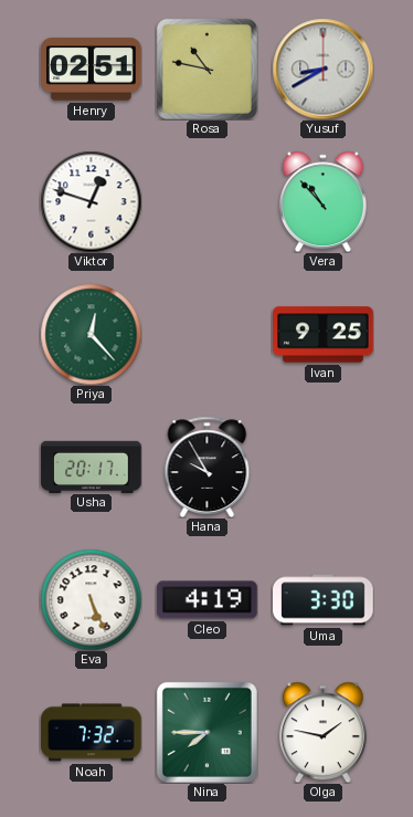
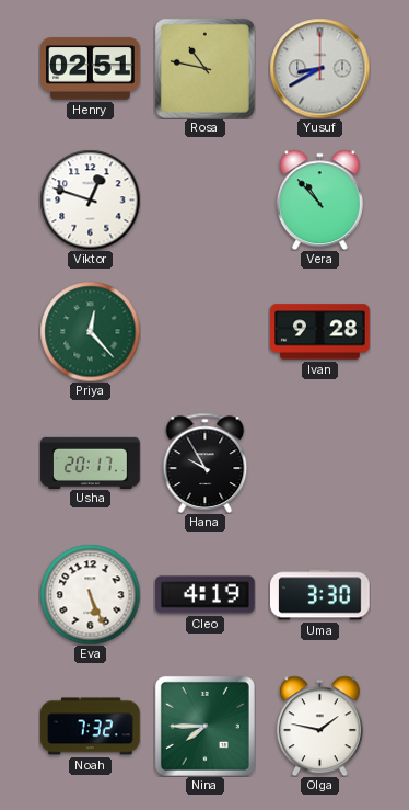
Ivan: 9:25 -> 9:28 (320, 332)
